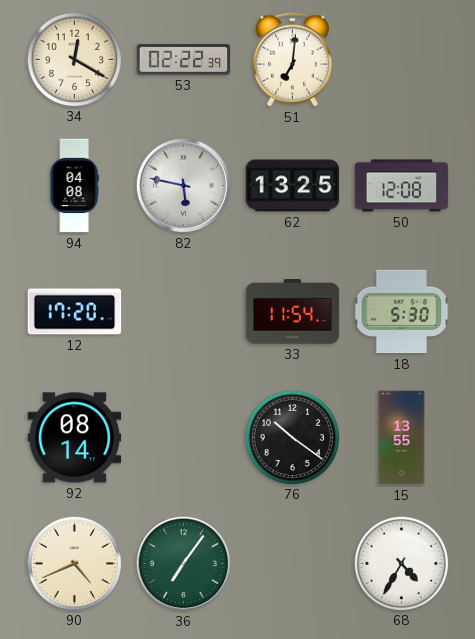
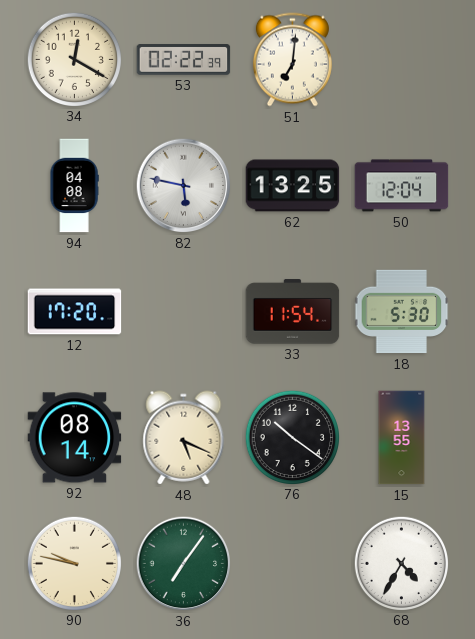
50: 12:08 -> 12:04 (402, 186)
48: none -> 5:19 (184, 438)
90: 4:41 -> 9:47 (74, 563)
